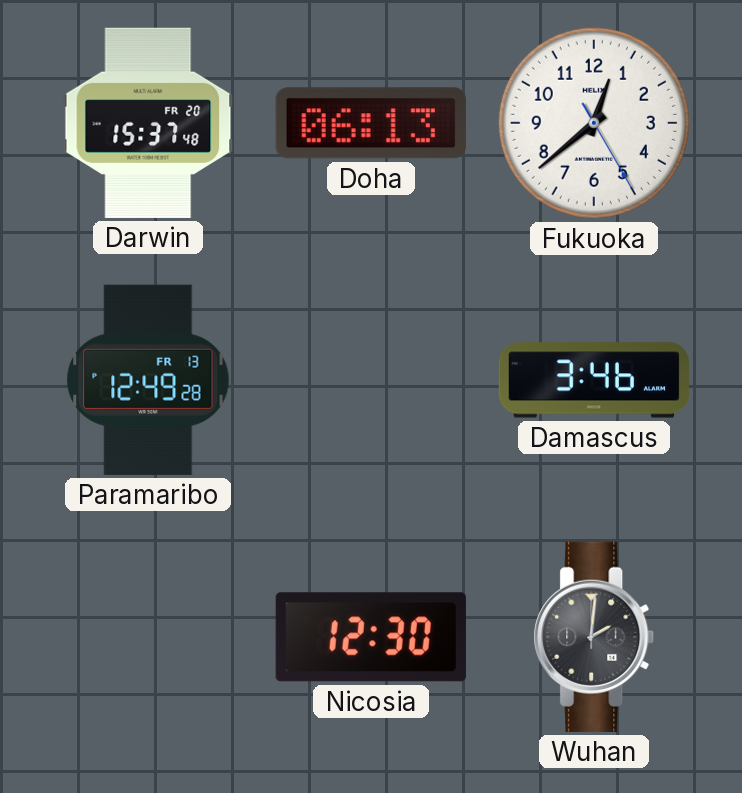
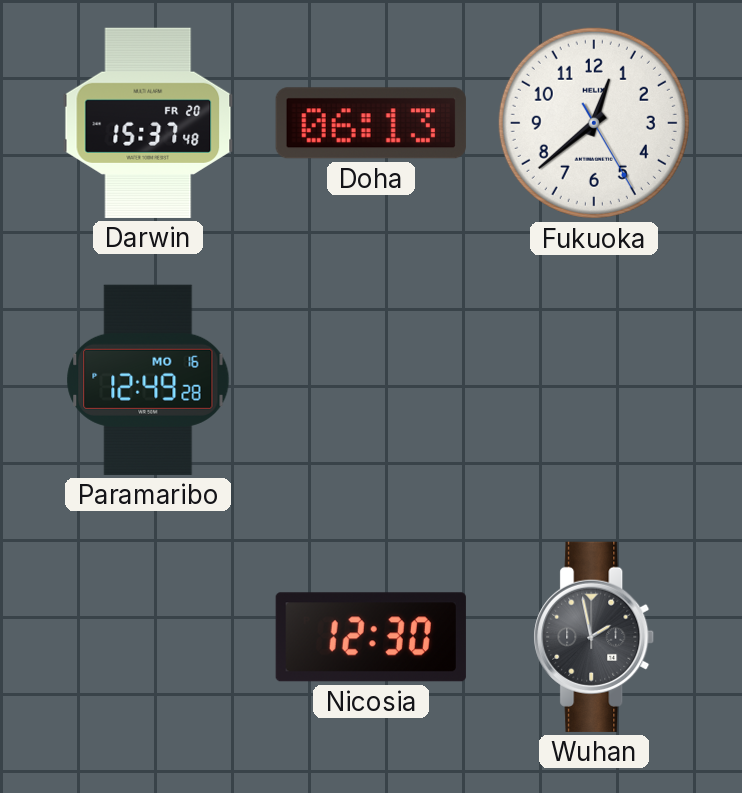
Paramaribo date: FR 13 -> MO 16 (148, 380)
Damascus: 3:46 -> none (594, 380)
Wuhan: 2:01 -> 1:58 (594, 637)
